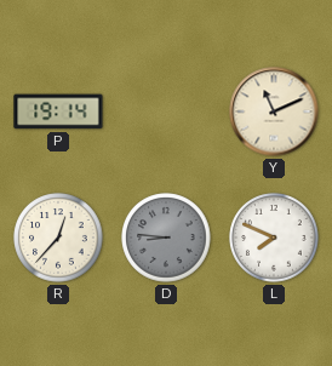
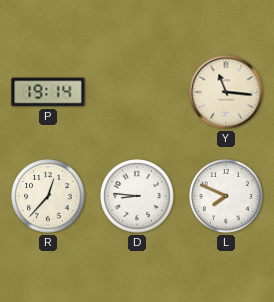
Y: 11:11 -> 11:16 (226, 92)
D dial: grey -> white (137, 196)
